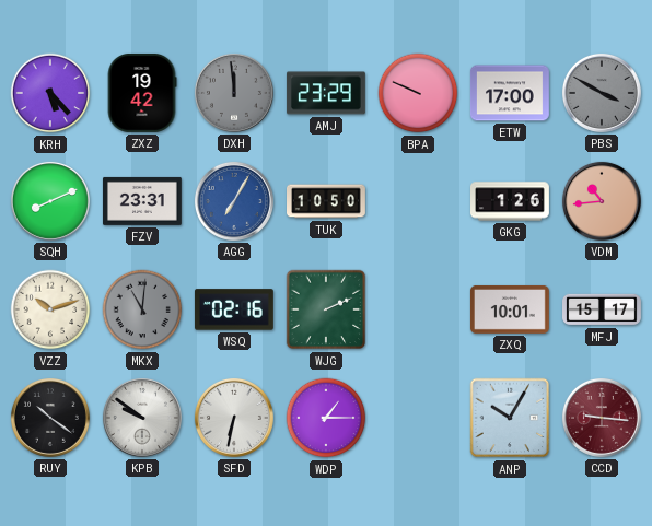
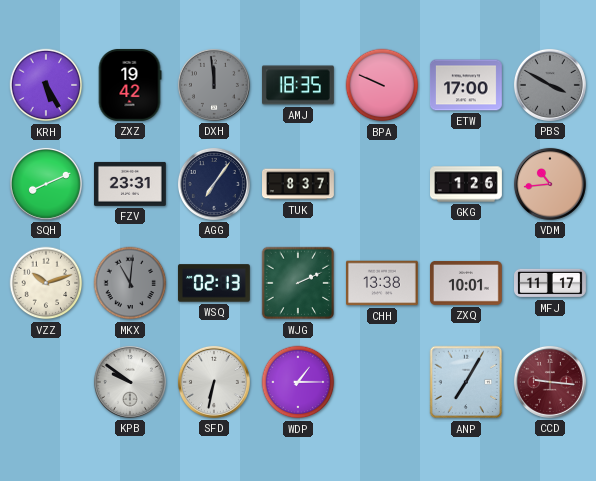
KRH: 5:23 -> 5:25 (46, 85)
AMJ: 23:29 -> 18:35 (298, 85)
AGG: 7:05 -> 7:06 (214, 184)
AGG dial: blue -> navy (214, 184)
TUK: 10:50 -> 8:37 (299, 184)
WSQ: 02:16 -> 02:13 (214, 283)
CHH: none -> 13:38 (382, 283)
MFJ: 15:17 -> 11:17 (551, 283)
RUY: 10:21 -> none (50, 418)
ANP: 10:05 -> 7:05 (466, 382)
